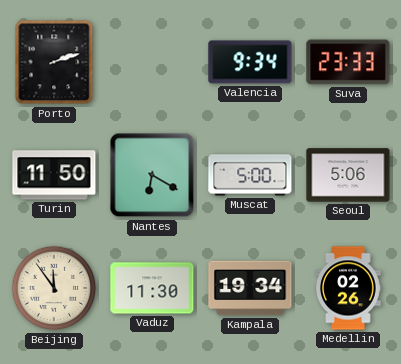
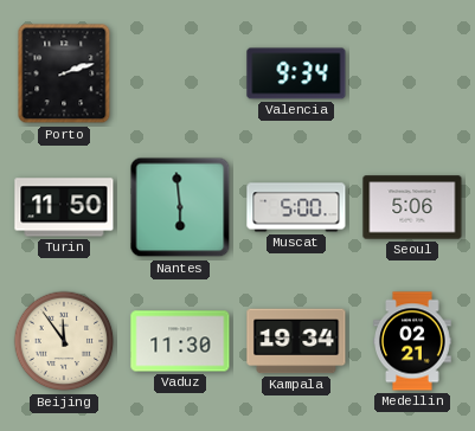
Suva: 23:33 -> none (348, 62)
Nantes: 6:20 -> 5:59 (180, 207)
Medellin: 02:26 -> 02:21 (412, 341)
